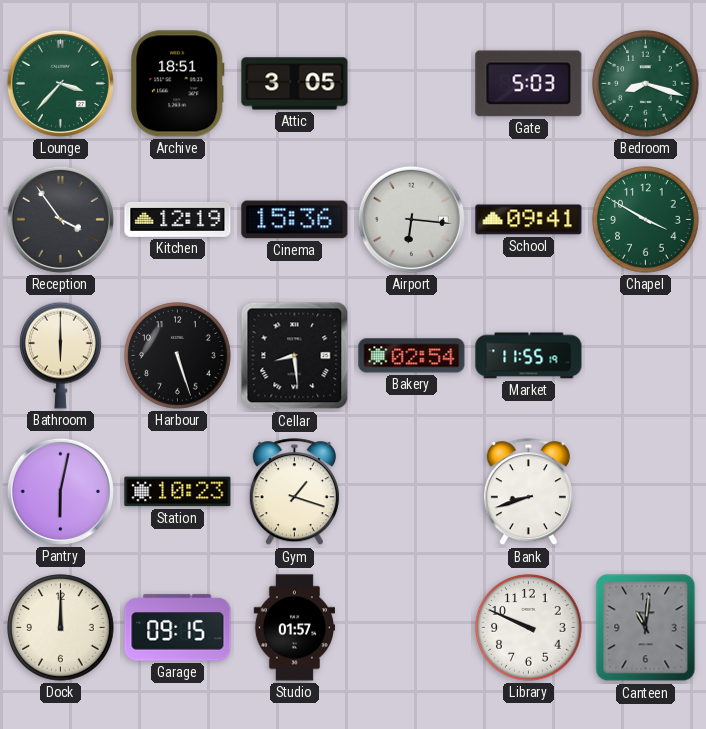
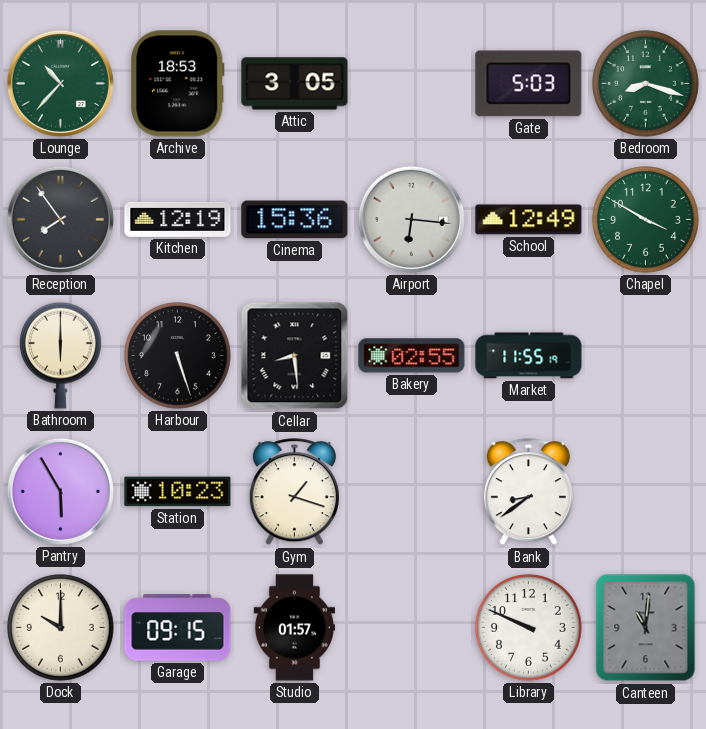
Lounge: 3:37 -> 10:37 (60, 83)
Archive: 18:51 -> 18:53 (178, 84)
Reception: 3:54 -> 7:54 (60, 219)
School: 09:41 -> 12:49 (529, 220)
Bakery: 02:54 -> 02:55 (412, 356)
Pantry: 6:02 -> 5:55 (60, 491)
Bank: 8:42 -> 8:39 (528, 492)
Dock: 12:00 -> 10:00 (61, 628)
